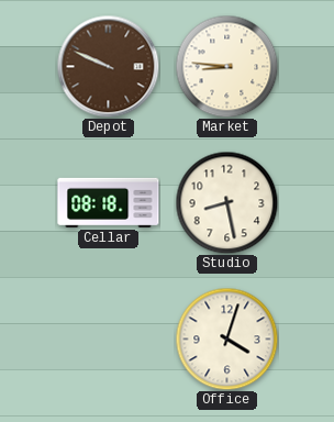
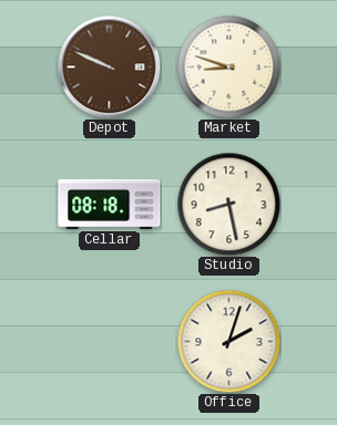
Market: 8:46 -> 8:48 (228, 66)
Office: 4:03 -> 2:03 (228, 341)
